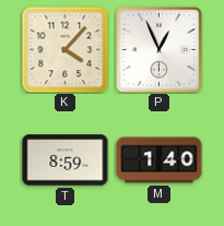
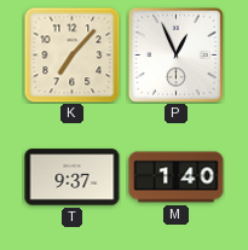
K: 4:07 -> 7:07 (71, 54)
T: 8:59 -> 9:37 (73, 178)
